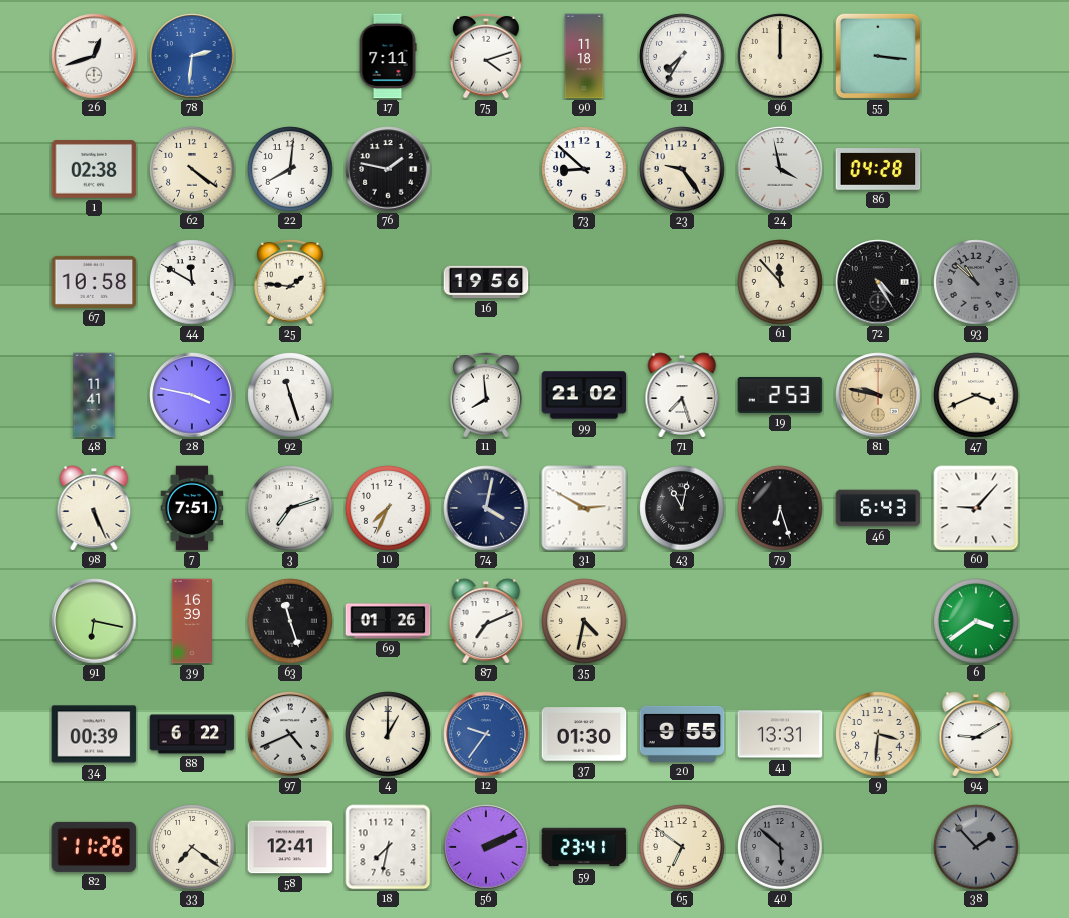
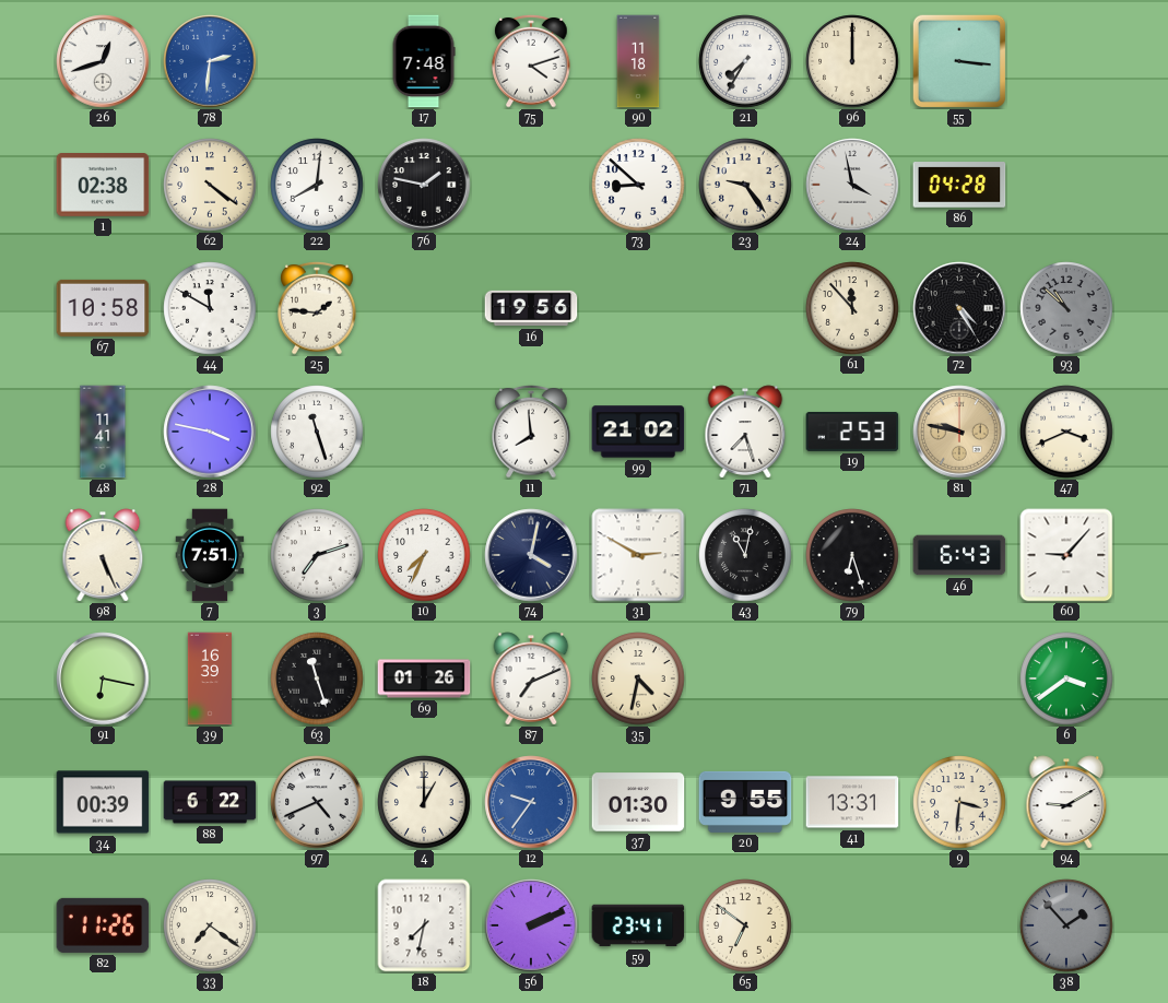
17: 7:11 -> 7:48 (424, 61)
58: 12:41 -> none (290, 847)
40: 5:52 -> none (780, 847)
